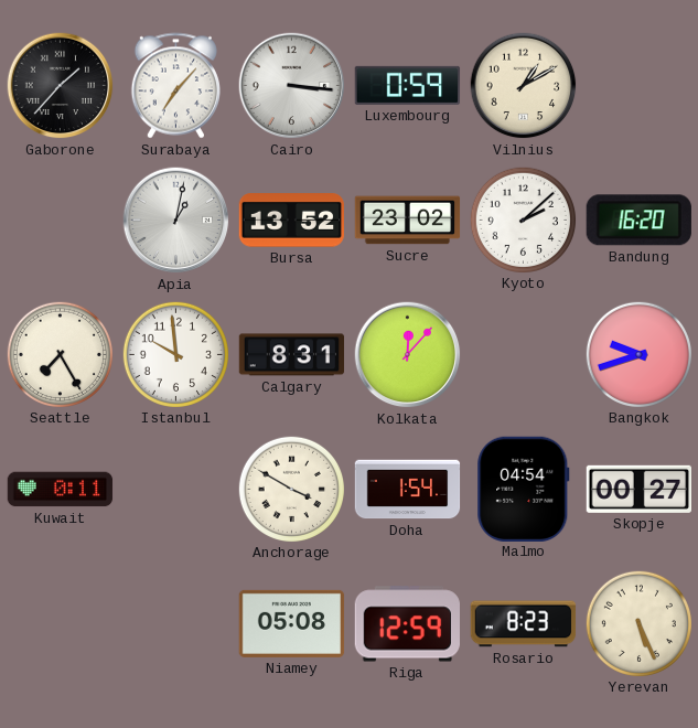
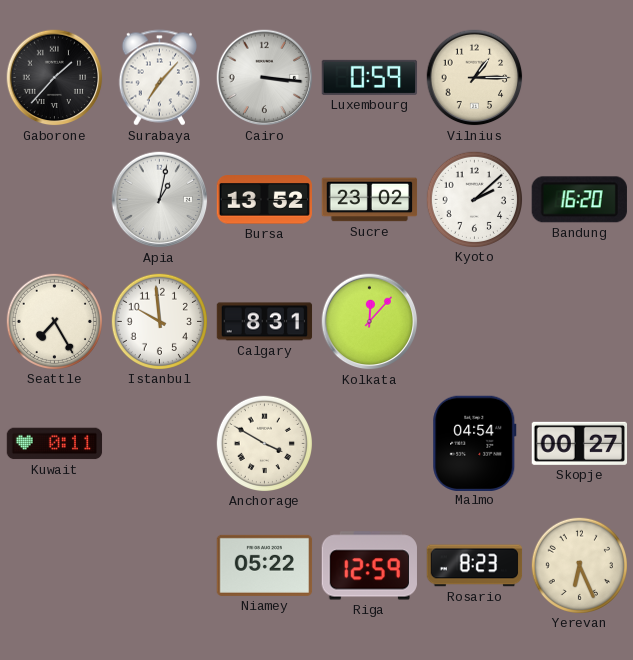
Vilnius: 1:10 -> 1:15 (475, 78)
Bangkok: 9:42 -> none (638, 354)
Doha: 1:54 -> none (408, 490)
Niamey: 05:08 -> 05:22 (265, 565)
Yerevan: 5:26 -> 6:26 (579, 565)
